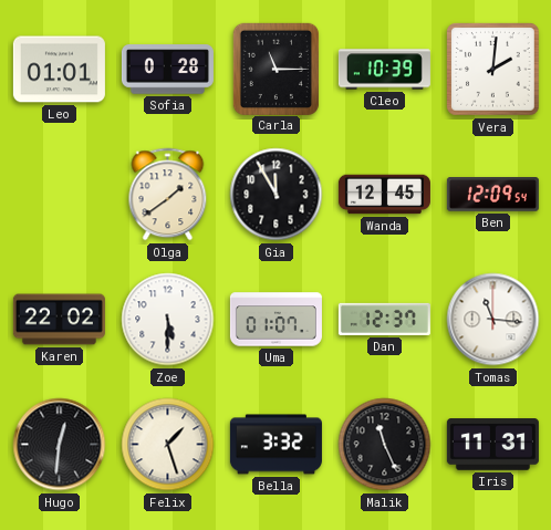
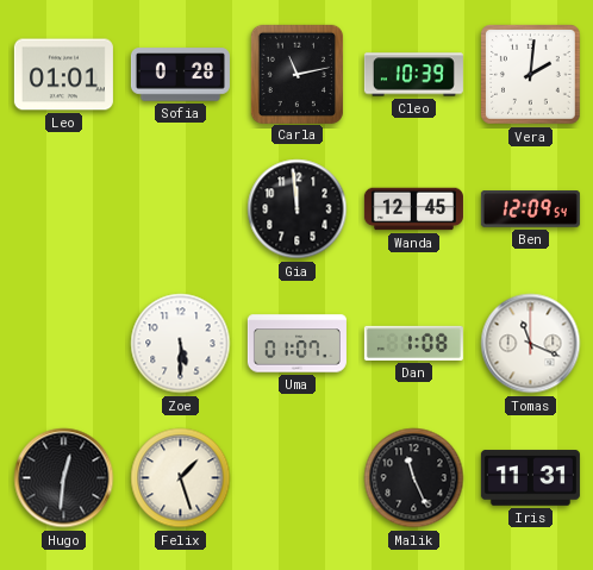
Carla: 11:15 -> 11:13 (296, 74)
Olga: 1:39 -> none (168, 195)
Gia: 11:55 -> 11:59 (298, 209)
Karen: 22:02 -> none (59, 320)
Dan: 12:37 -> 1:08 (413, 343)
Tomas: 11:16 -> 11:19 (531, 344)
Bella: 3:32 -> none (275, 445)
